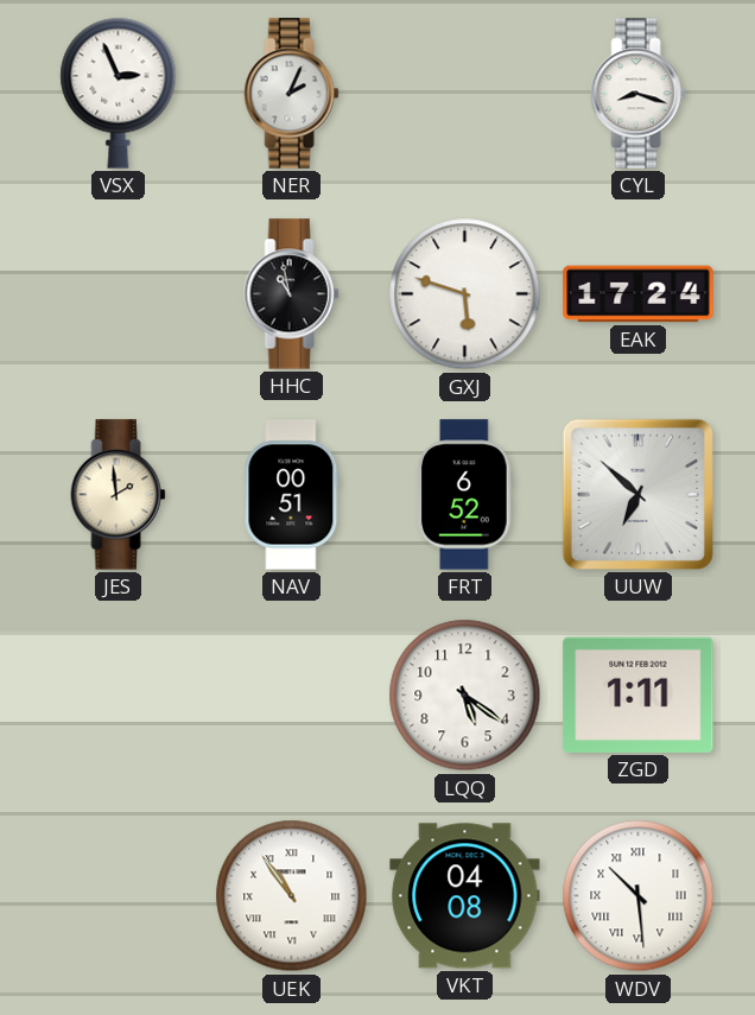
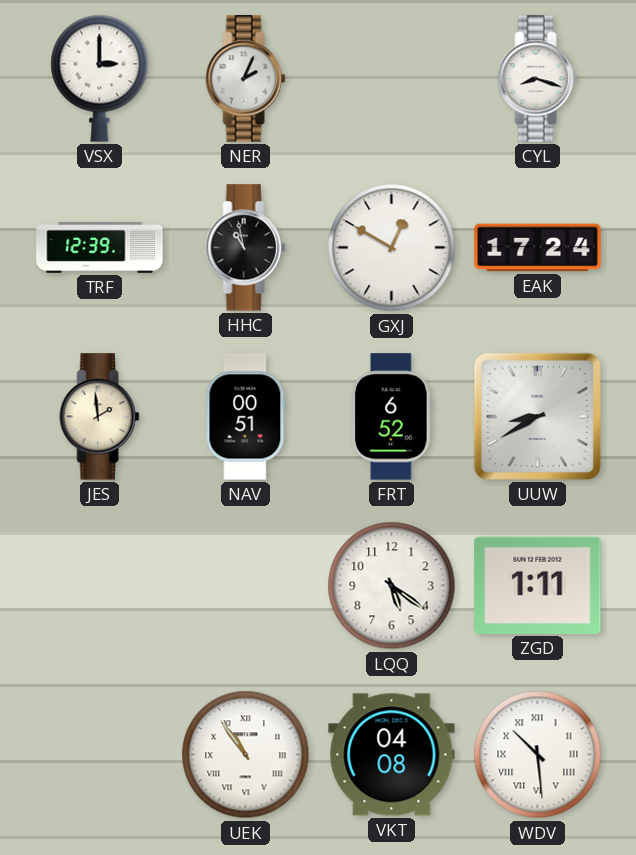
VSX: 2:56 -> 3:00 (100, 78)
TRF: none -> 12:39 (100, 247)
GXJ: 5:48 -> 12:50 (392, 248)
UUW: 6:52 -> 8:40 (537, 416)
